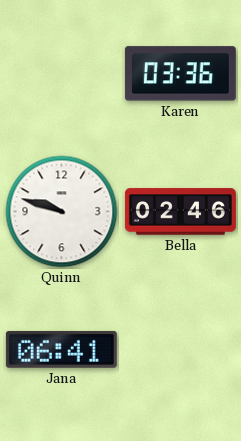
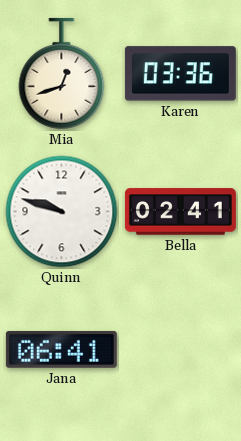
Mia: none -> 12:42 (62, 74)
Bella: 02:46 -> 02:41 (180, 212)
